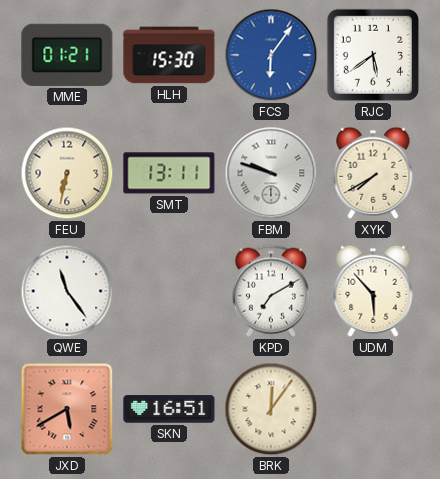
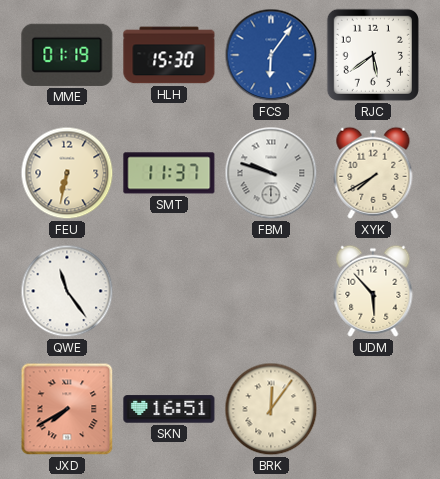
MME: 01:21 -> 01:19 (67, 55)
SMT: 13:11 -> 11:37 (169, 173)
KPD: 7:10 -> none (271, 291)
JXD: 5:40 -> 7:40 (67, 409)
